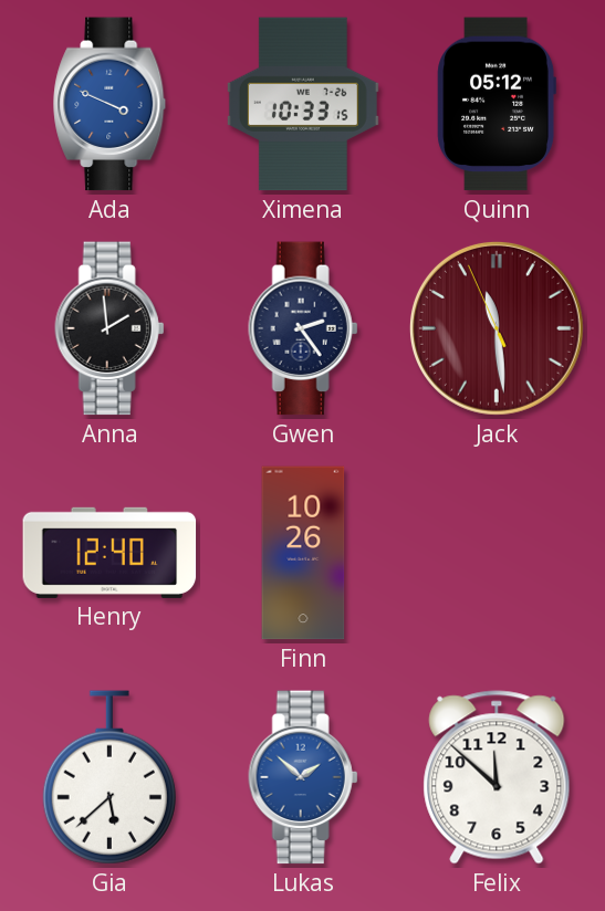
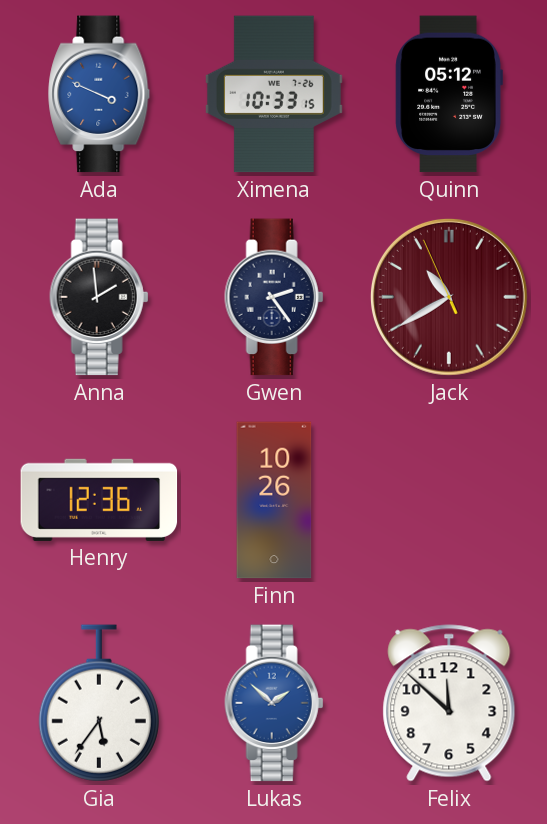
Jack: 11:28 -> 10:39 (449, 297)
Henry: 12:40 -> 12:36 (99, 500)
Gia: 5:38 -> 5:36 (99, 703)
